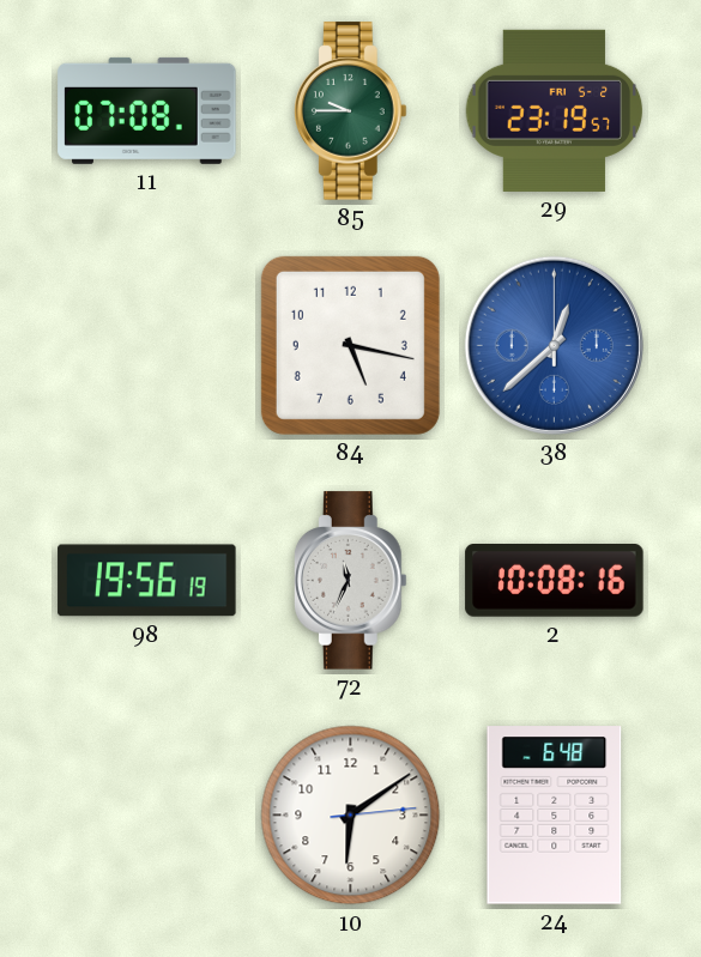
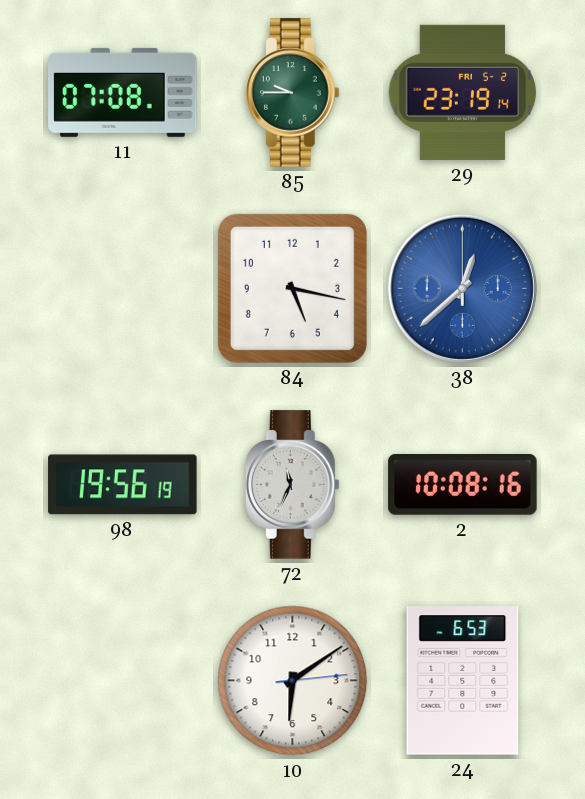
29: 23:19:57 -> 23:19:14 (463, 92)
24: 6:48 -> 6:53 (463, 681)
